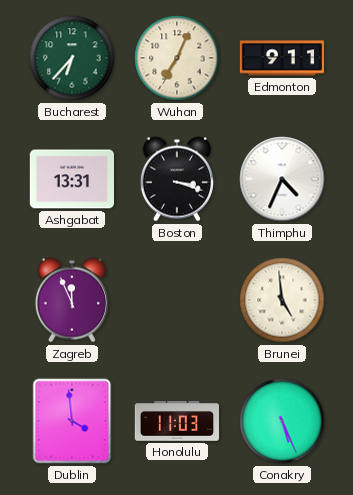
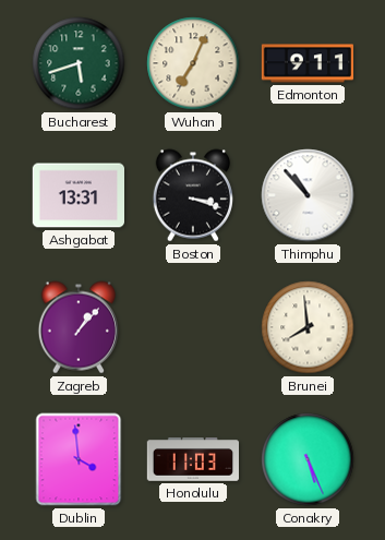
Bucharest: 6:37 -> 5:42 (79, 63)
Thimphu: 4:34 -> 10:53 (308, 195)
Zagreb: 11:56 -> 1:07 (79, 327)
Brunei: 4:59 -> 7:59 (308, 327)
